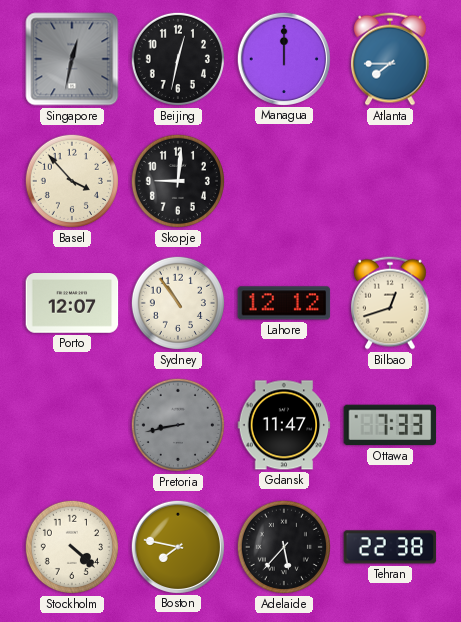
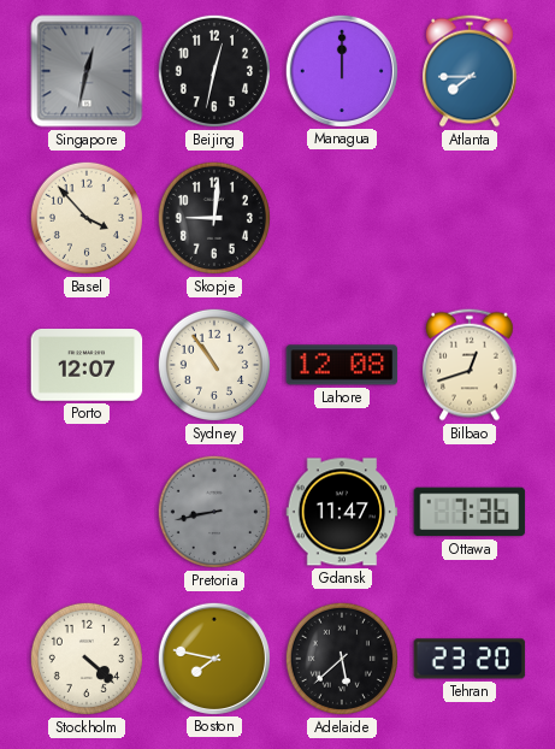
Lahore: 12:12 -> 12:08 (342, 365)
Ottawa: 7:33 -> 7:36 (470, 512)
Adelaide: 5:37 -> 5:38 (342, 659)
Tehran: 22:38 -> 23:20 (470, 659)
